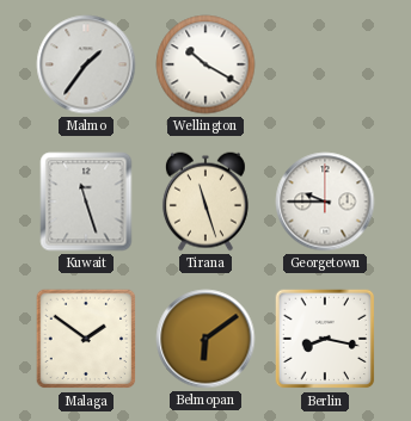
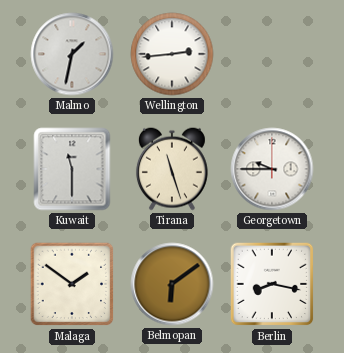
Malmo: 1:36 -> 1:32 (72, 54)
Wellington: 10:20 -> 2:44 (172, 54)
Kuwait: 11:27 -> 11:30 (72, 169)
